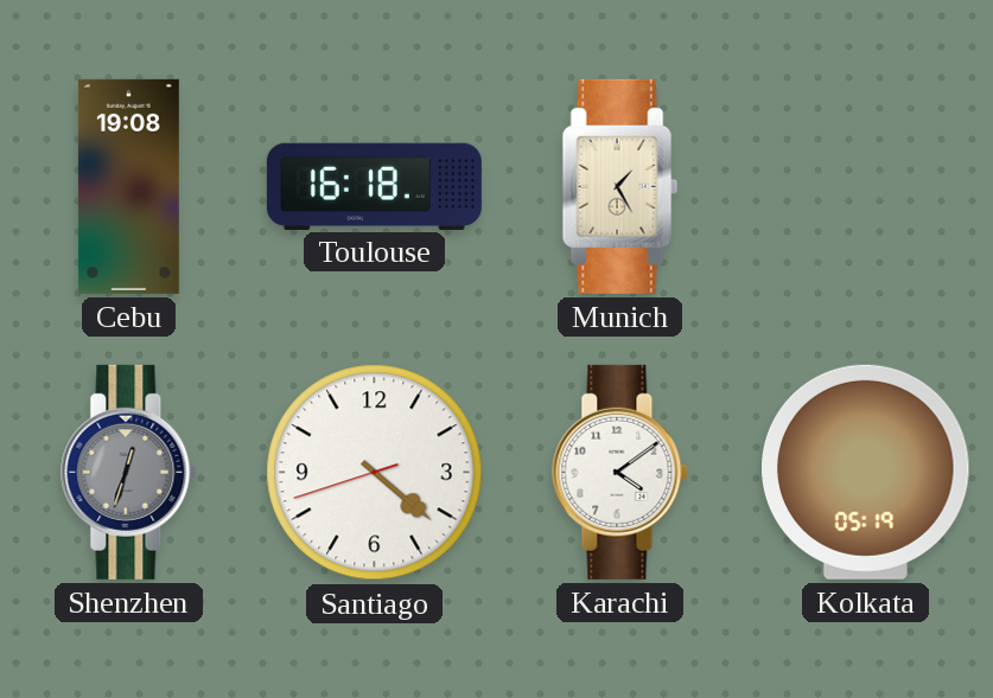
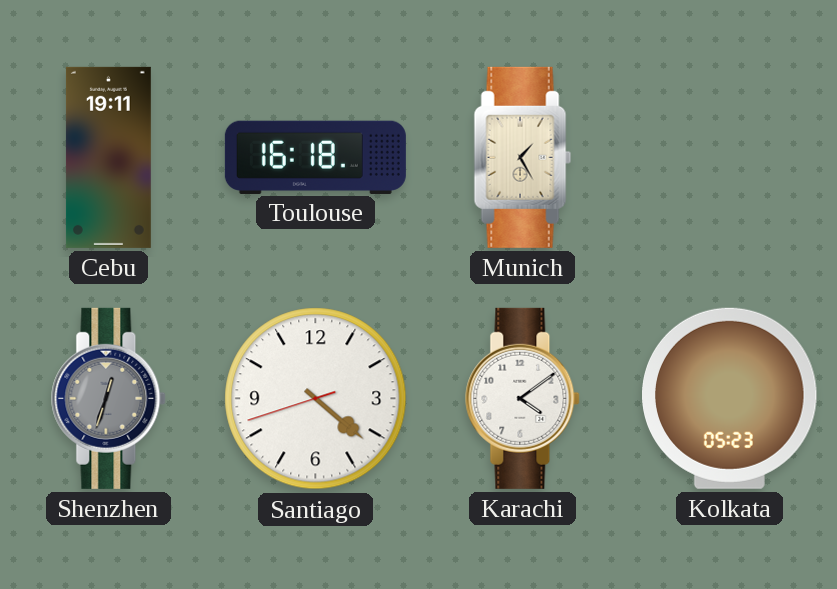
Cebu: 19:08 -> 19:11 (108, 157)
Kolkata: 05:19 -> 05:23 (730, 398)
